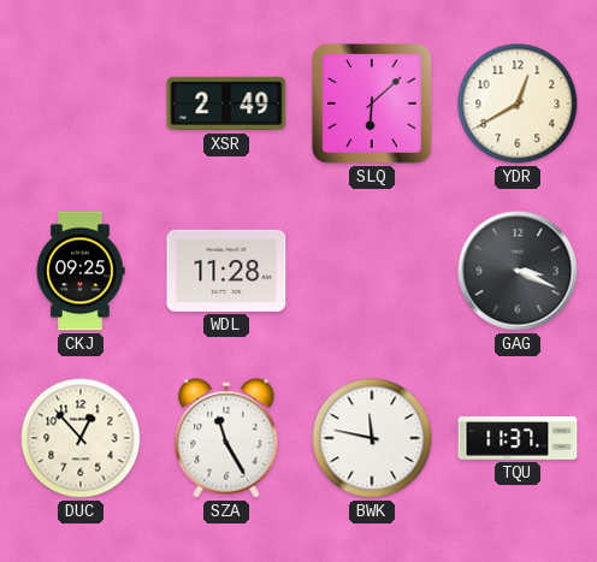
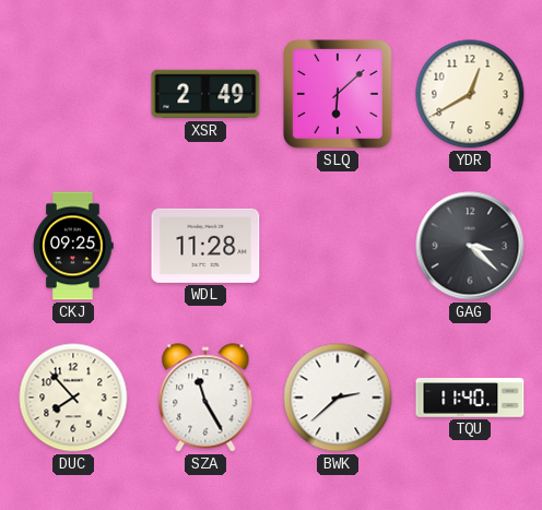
GAG: 3:19 -> 3:22 (470, 246)
DUC: 12:53 -> 7:53 (73, 398)
BWK: 11:47 -> 2:38 (338, 398)
TQU: 11:37 -> 11:40 (470, 398)
